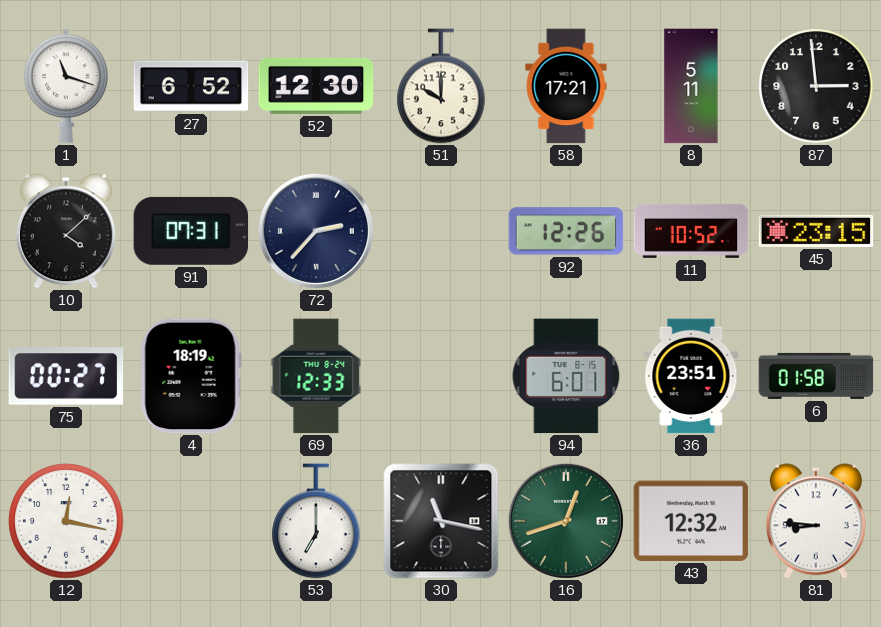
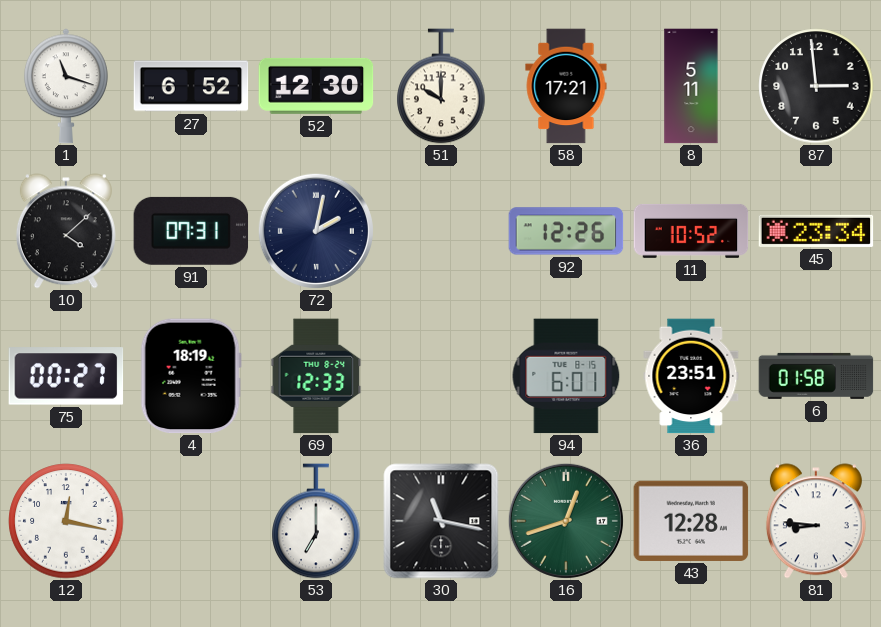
72: 2:37 -> 2:02 (316, 231)
45: 23:15 -> 23:34 (816, 231)
43: 12:32 -> 12:28 (691, 521)
